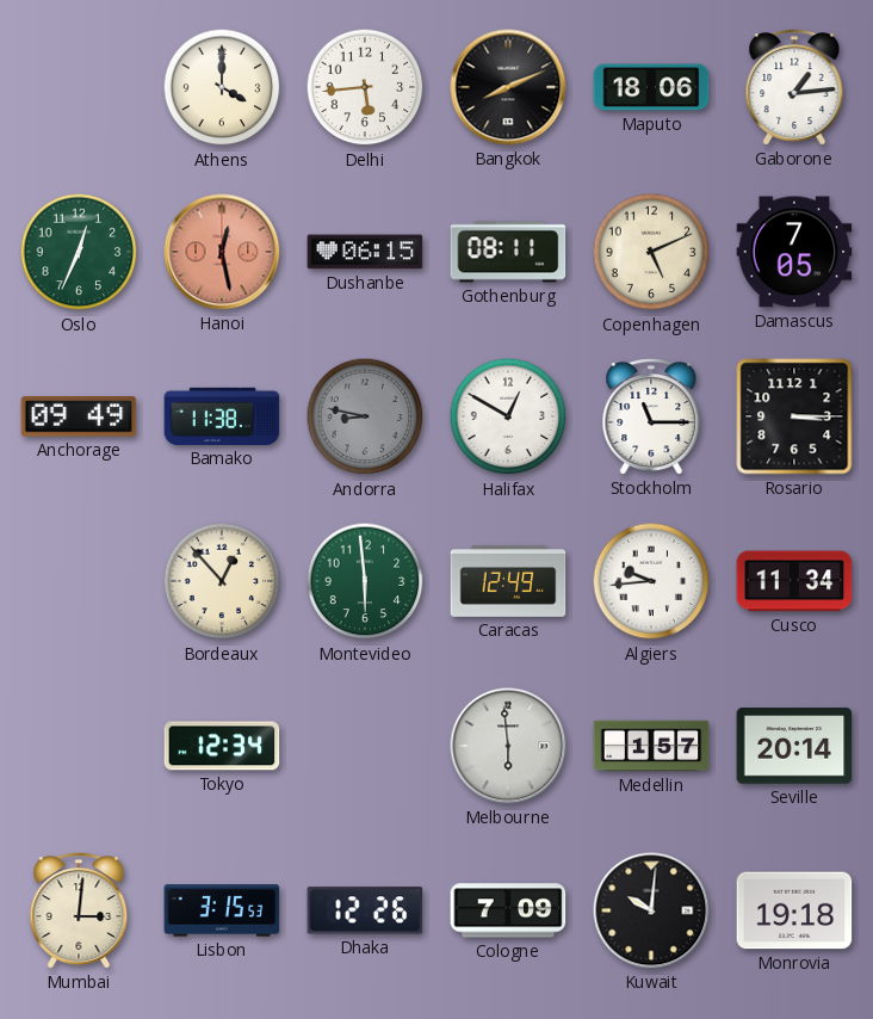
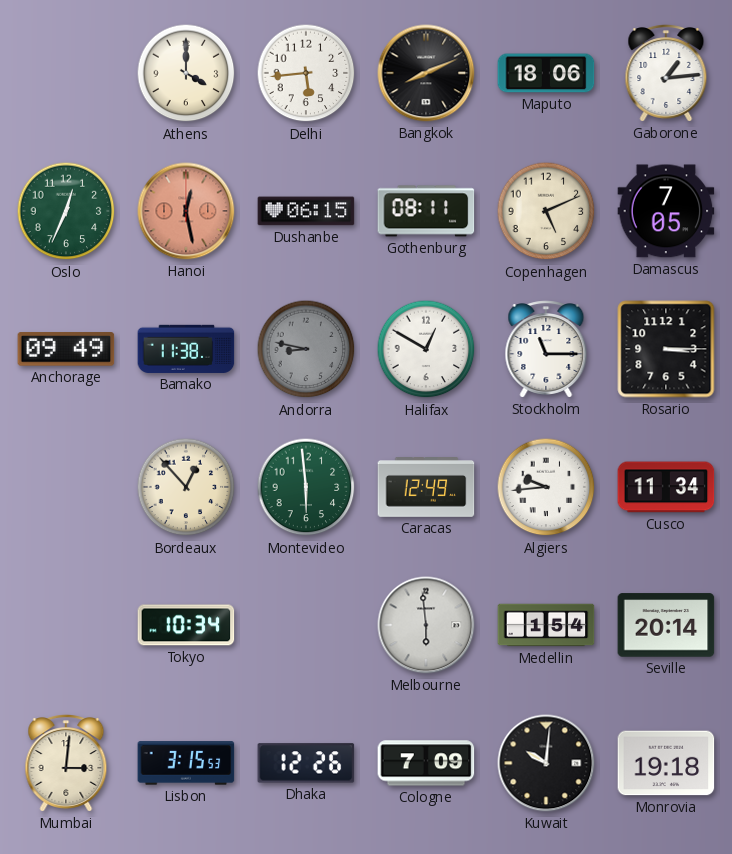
Tokyo: 12:34 -> 10:34 (186, 625)
Medellin: 1:57 -> 1:54 (546, 625)
